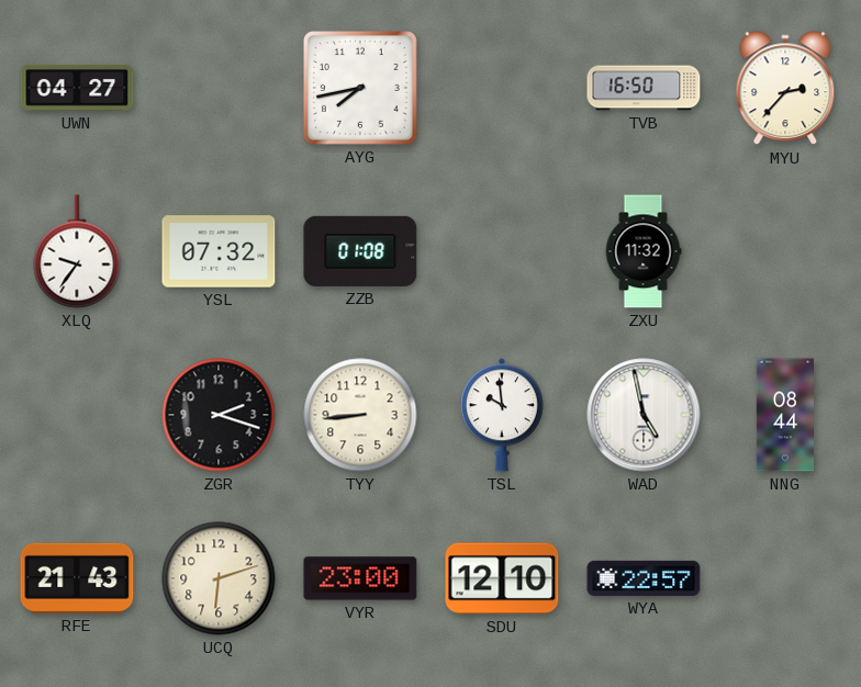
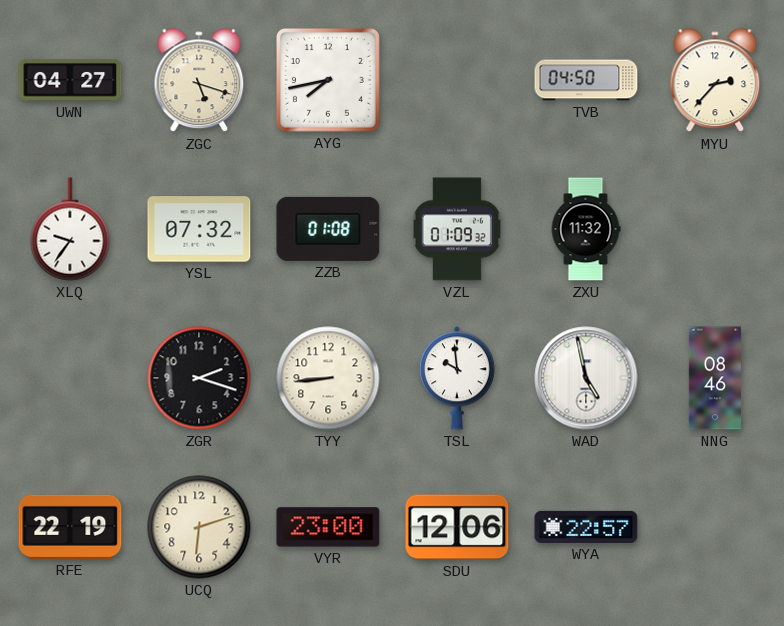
ZGC: none -> 5:18 (199, 81)
TVB: 16:50 -> 04:50 (586, 80)
VZL: none -> 01:09 (456, 229)
NNG: 08:44 -> 08:46 (714, 378)
RFE: 21:43 -> 22:19 (70, 527)
SDU: 12:10 -> 12:06 (457, 527)
